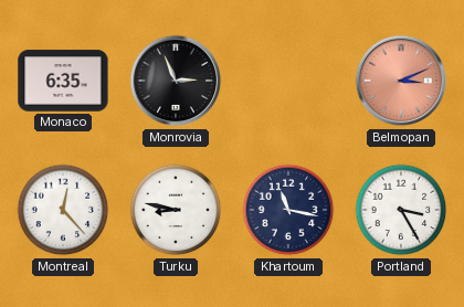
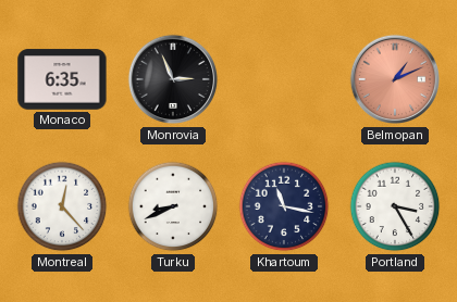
Belmopan: 3:11 -> 1:11 (395, 79)
Turku: 8:47 -> 8:41 (173, 206)
